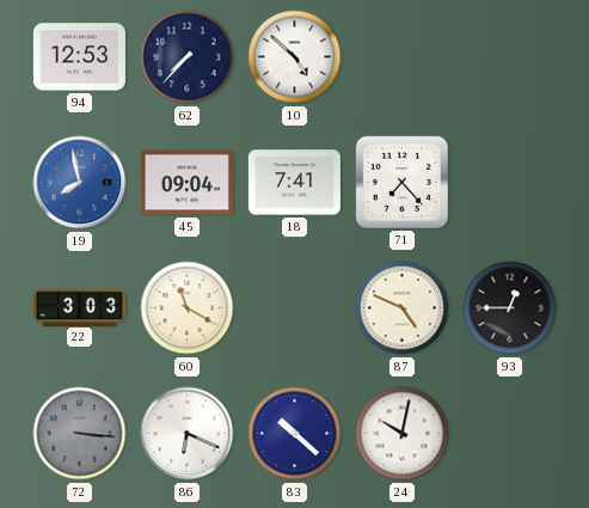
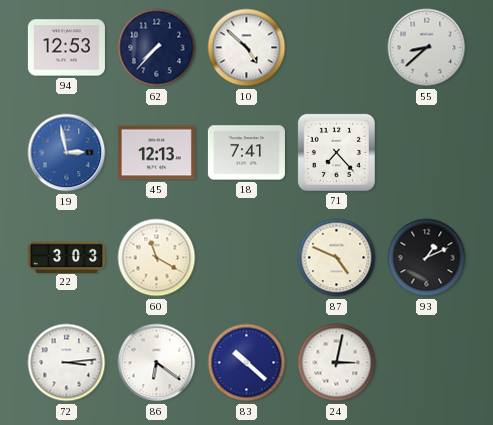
55: none -> 8:38 (427, 48)
19: 7:58 -> 2:58 (67, 153)
45: 09:04 -> 12:13 (156, 153)
93: 12:45 -> 1:11 (427, 258)
72: 3:16 -> 3:14 (67, 363)
72 dial: grey -> white (67, 363)
86: 6:19 -> 6:21 (157, 363)
24: 10:02 -> 3:02 (337, 363)
